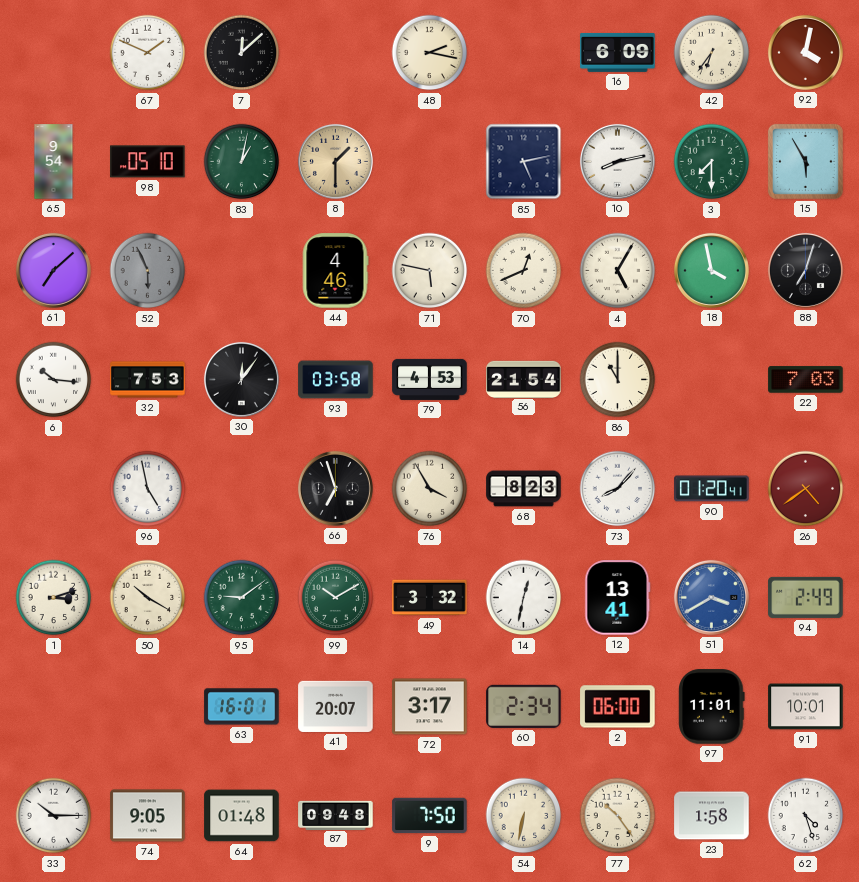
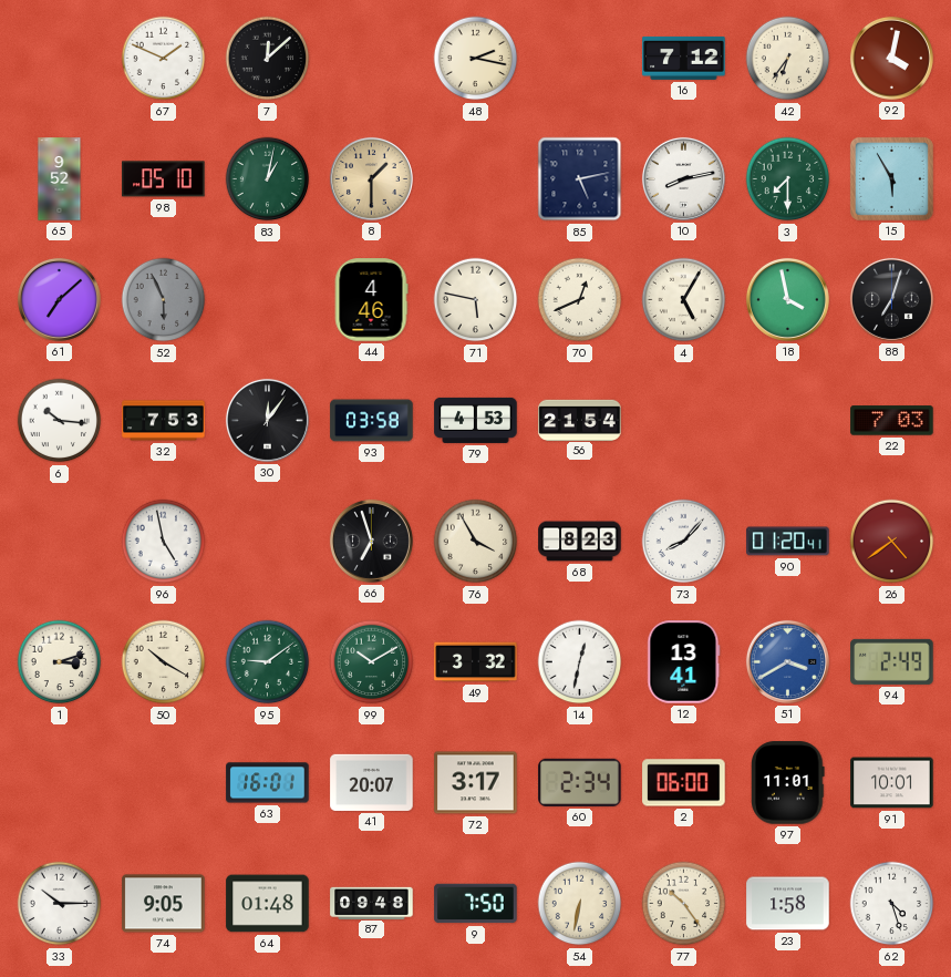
16: 6:09 -> 7:12 (684, 58)
65: 9:54 -> 9:52 (60, 179)
86: 11:00 -> none (618, 380)
